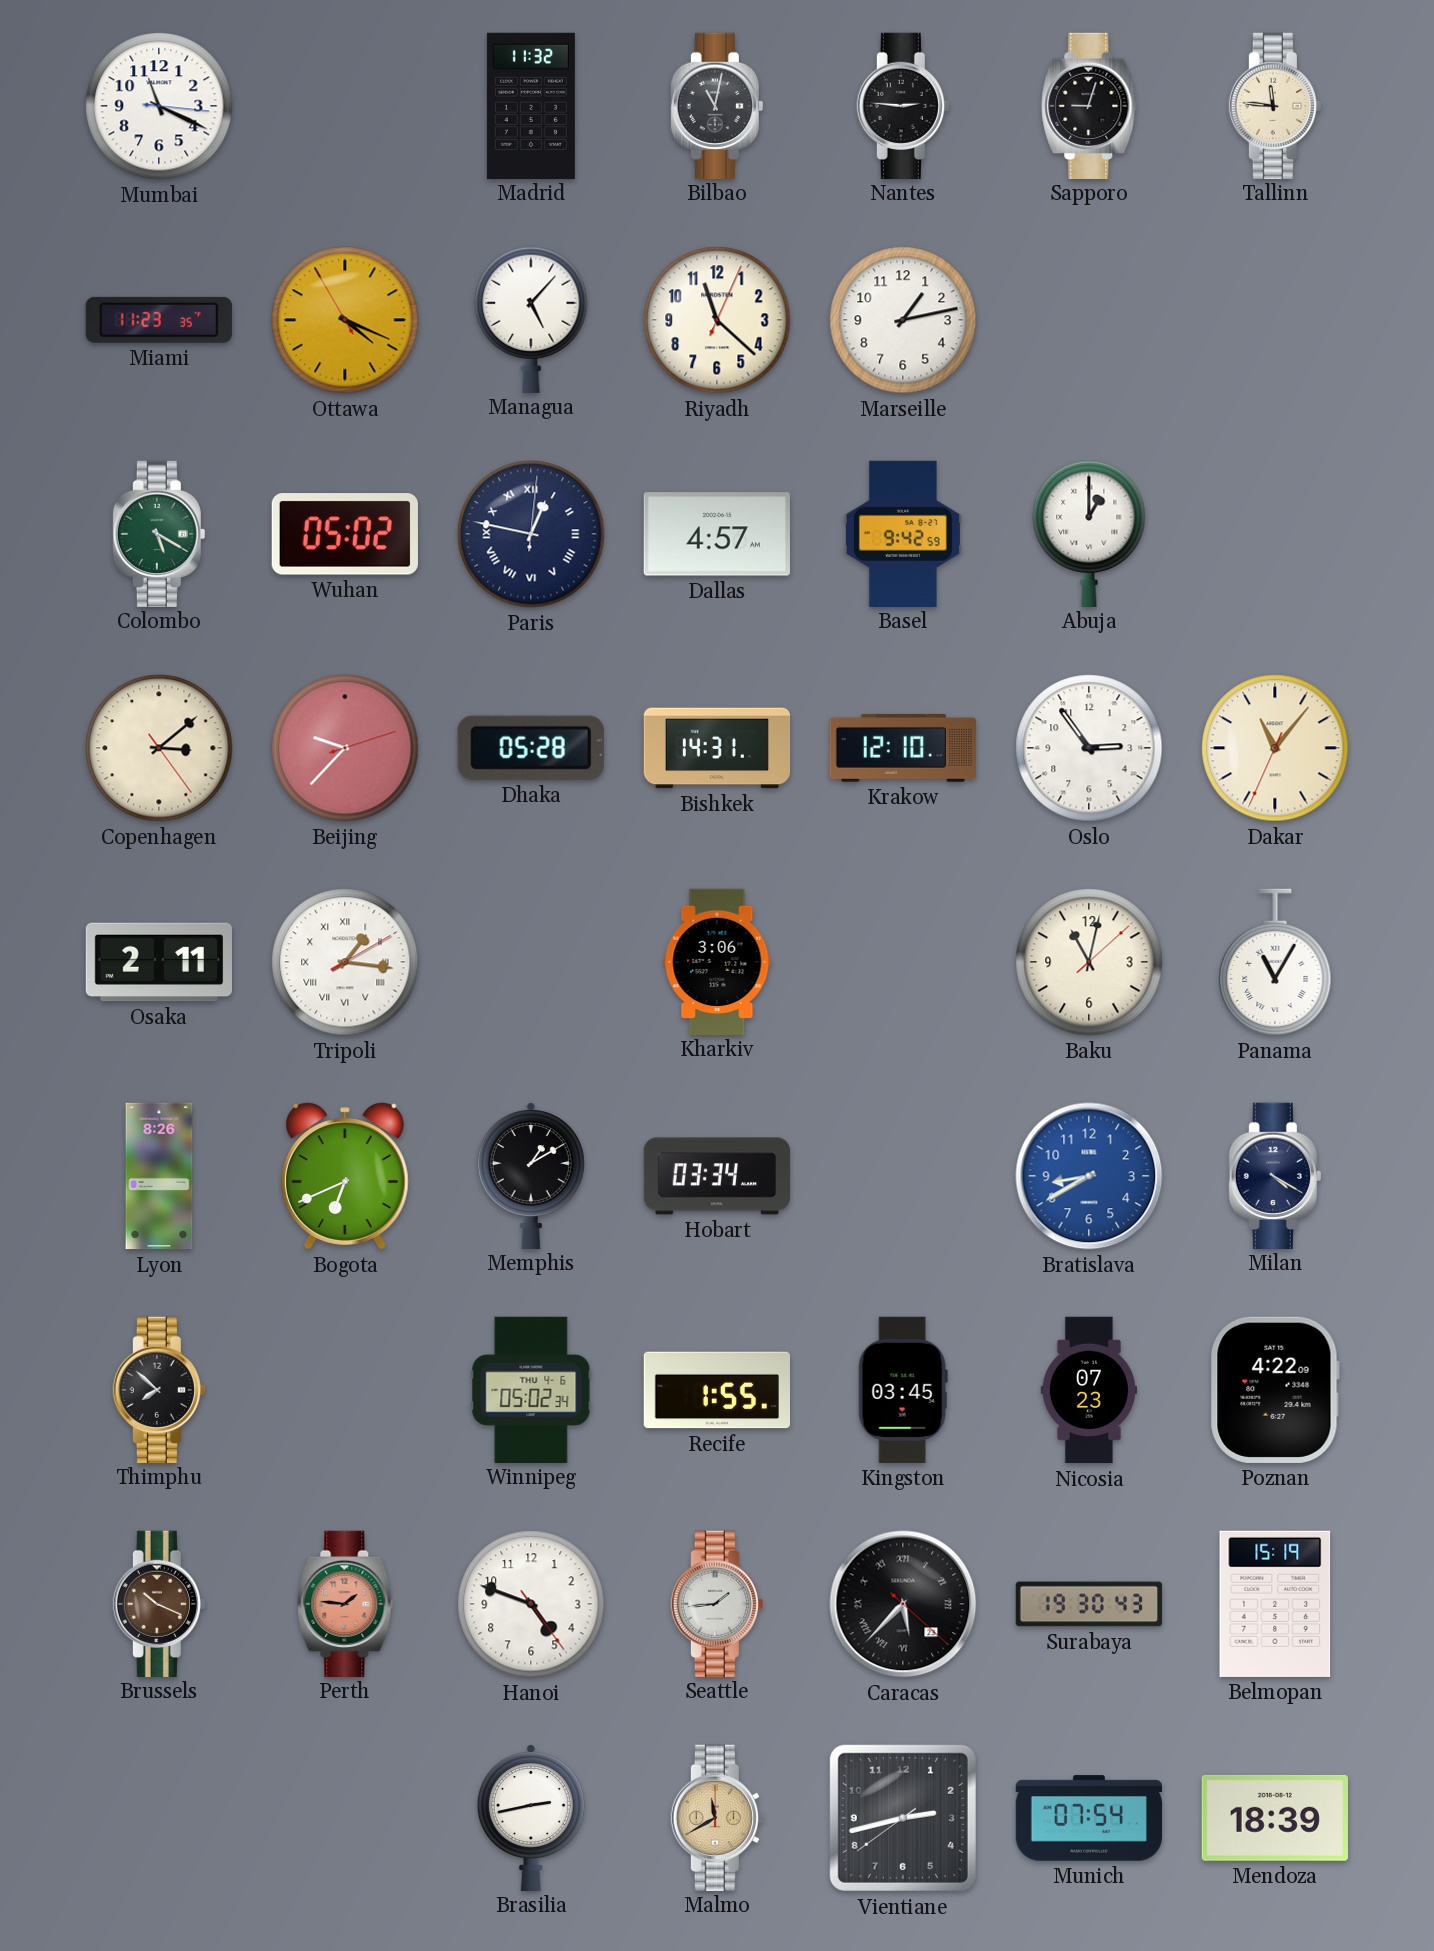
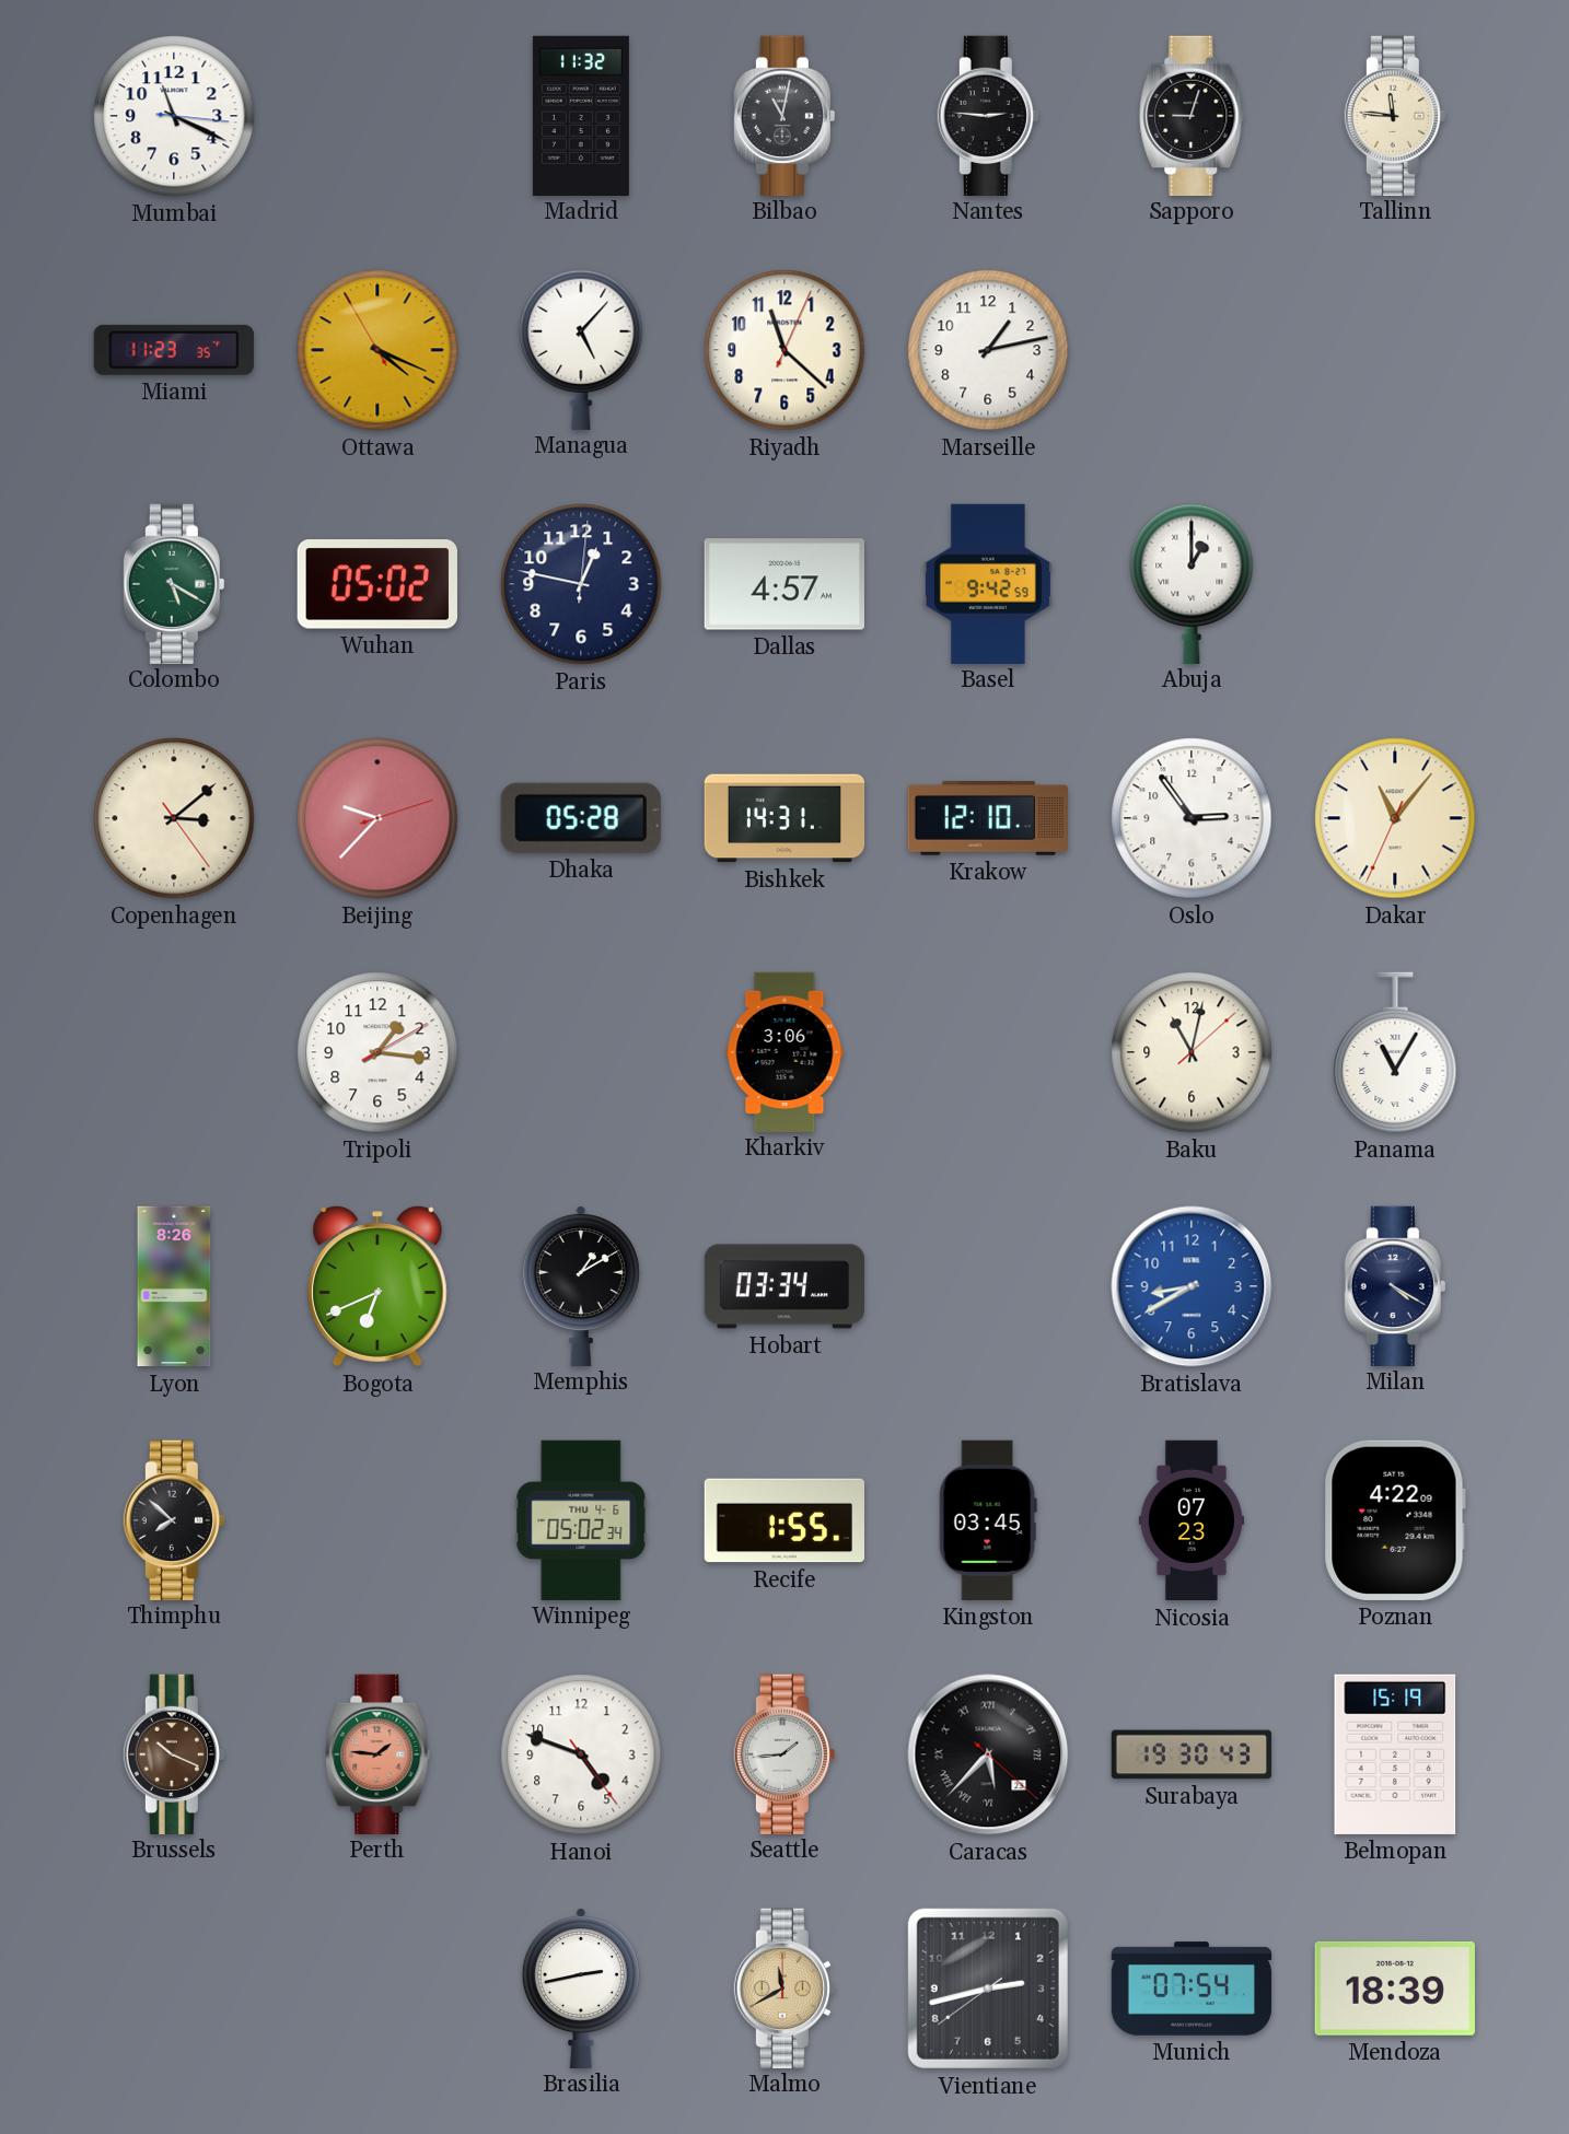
Paris numerals: Roman -> Arabic (581, 584)
Osaka: 2:11 -> none (158, 962)
Tripoli numerals: Roman -> Arabic (377, 1052)
